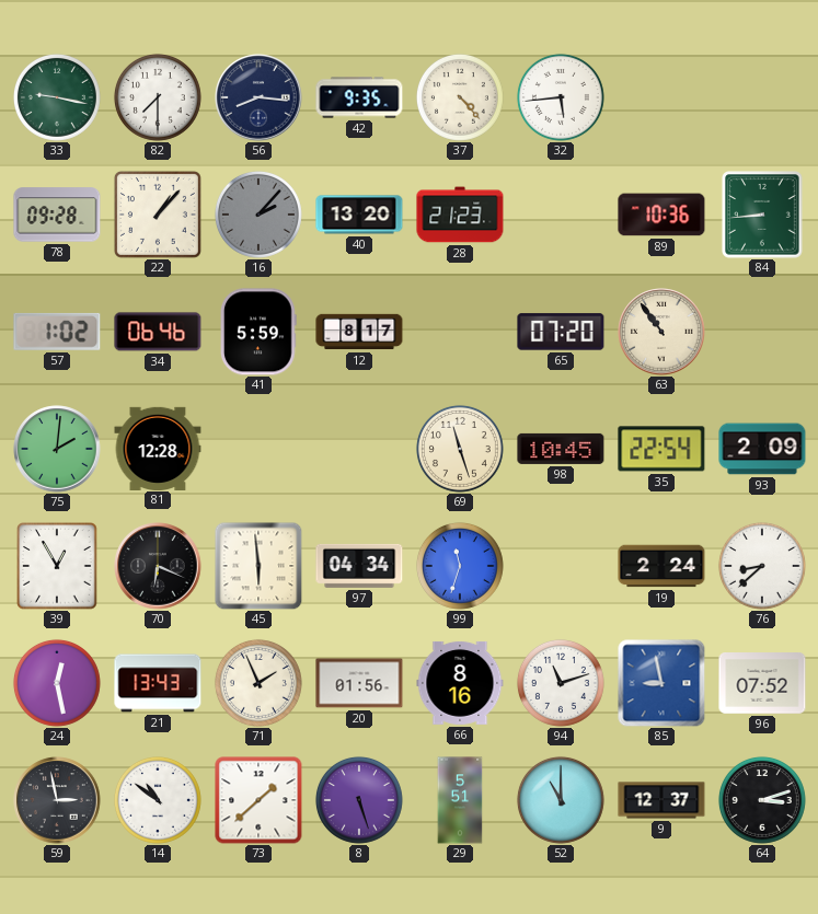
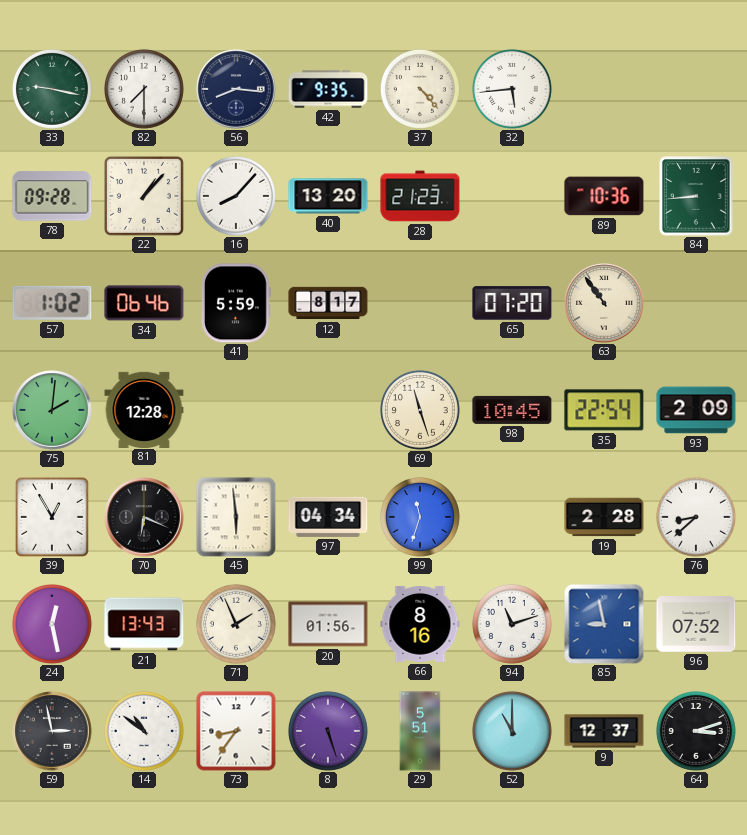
16: 2:07 -> 8:07 (236, 196)
16 dial: grey -> white (236, 196)
19: 2:24 -> 2:28 (604, 517)
73: 1:38 -> 8:36 (236, 731)
